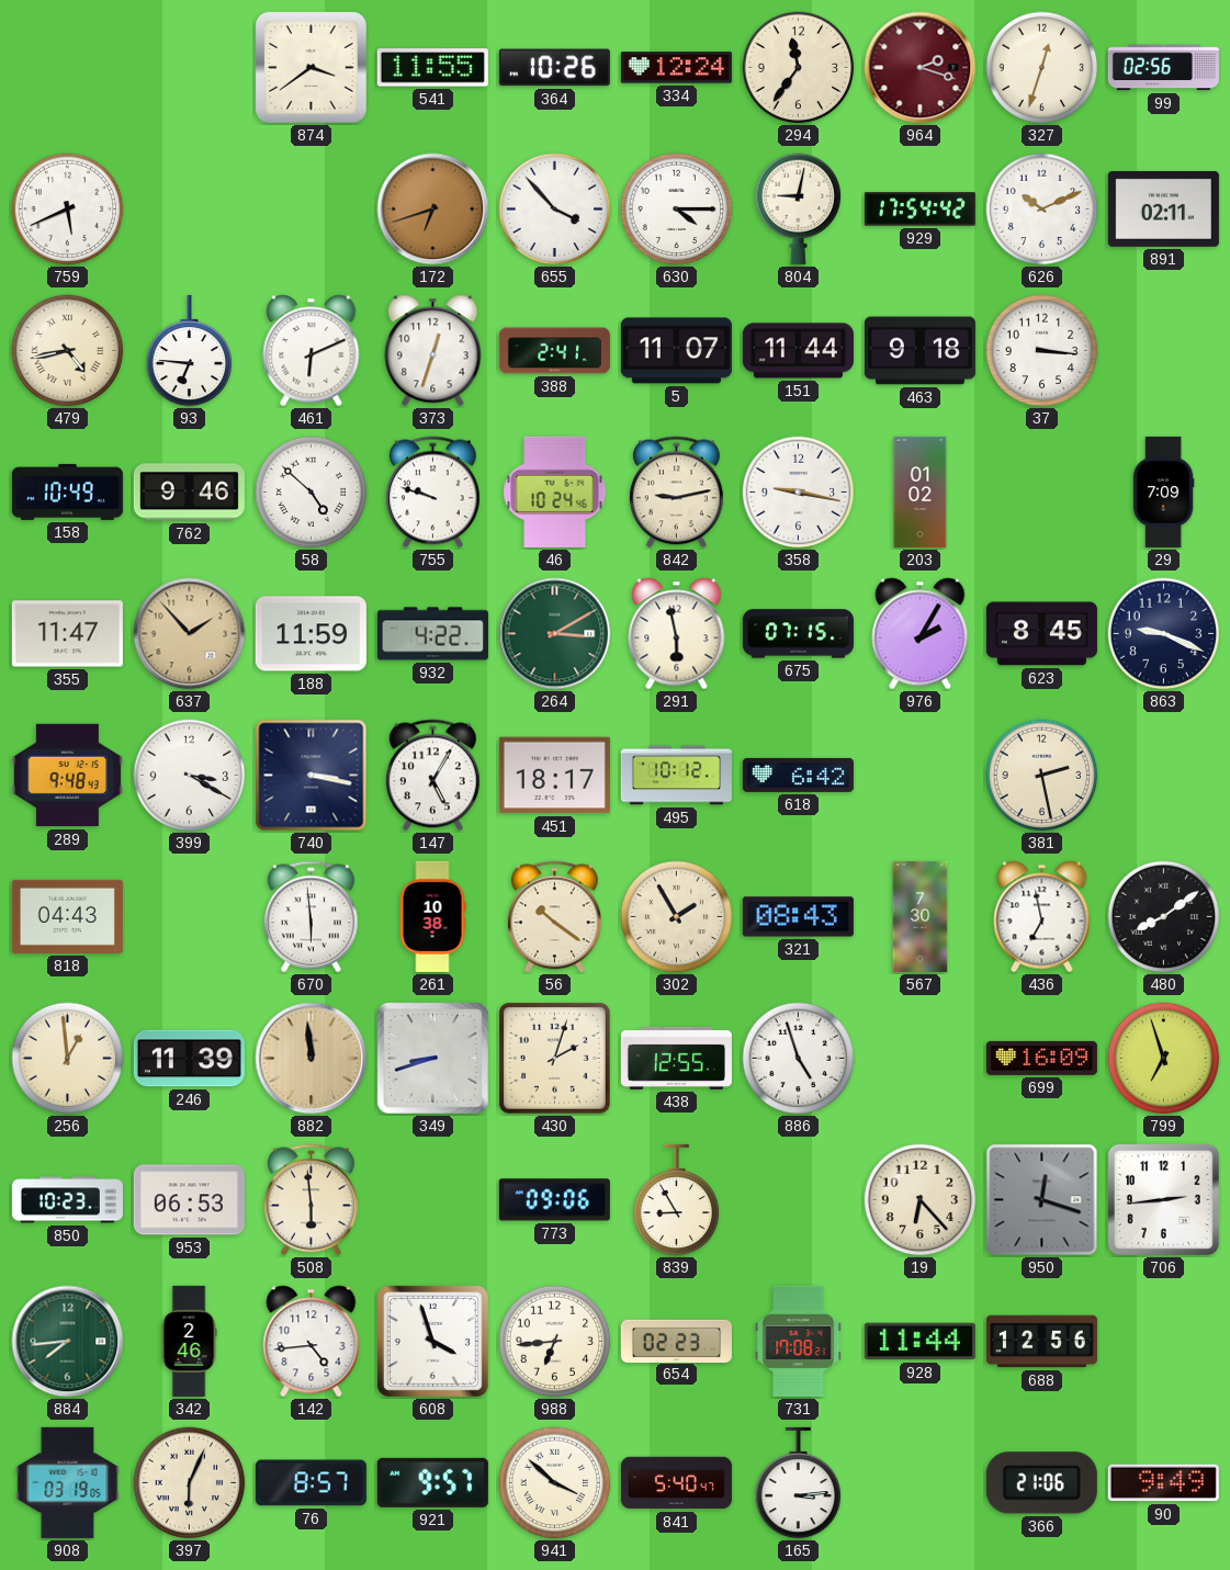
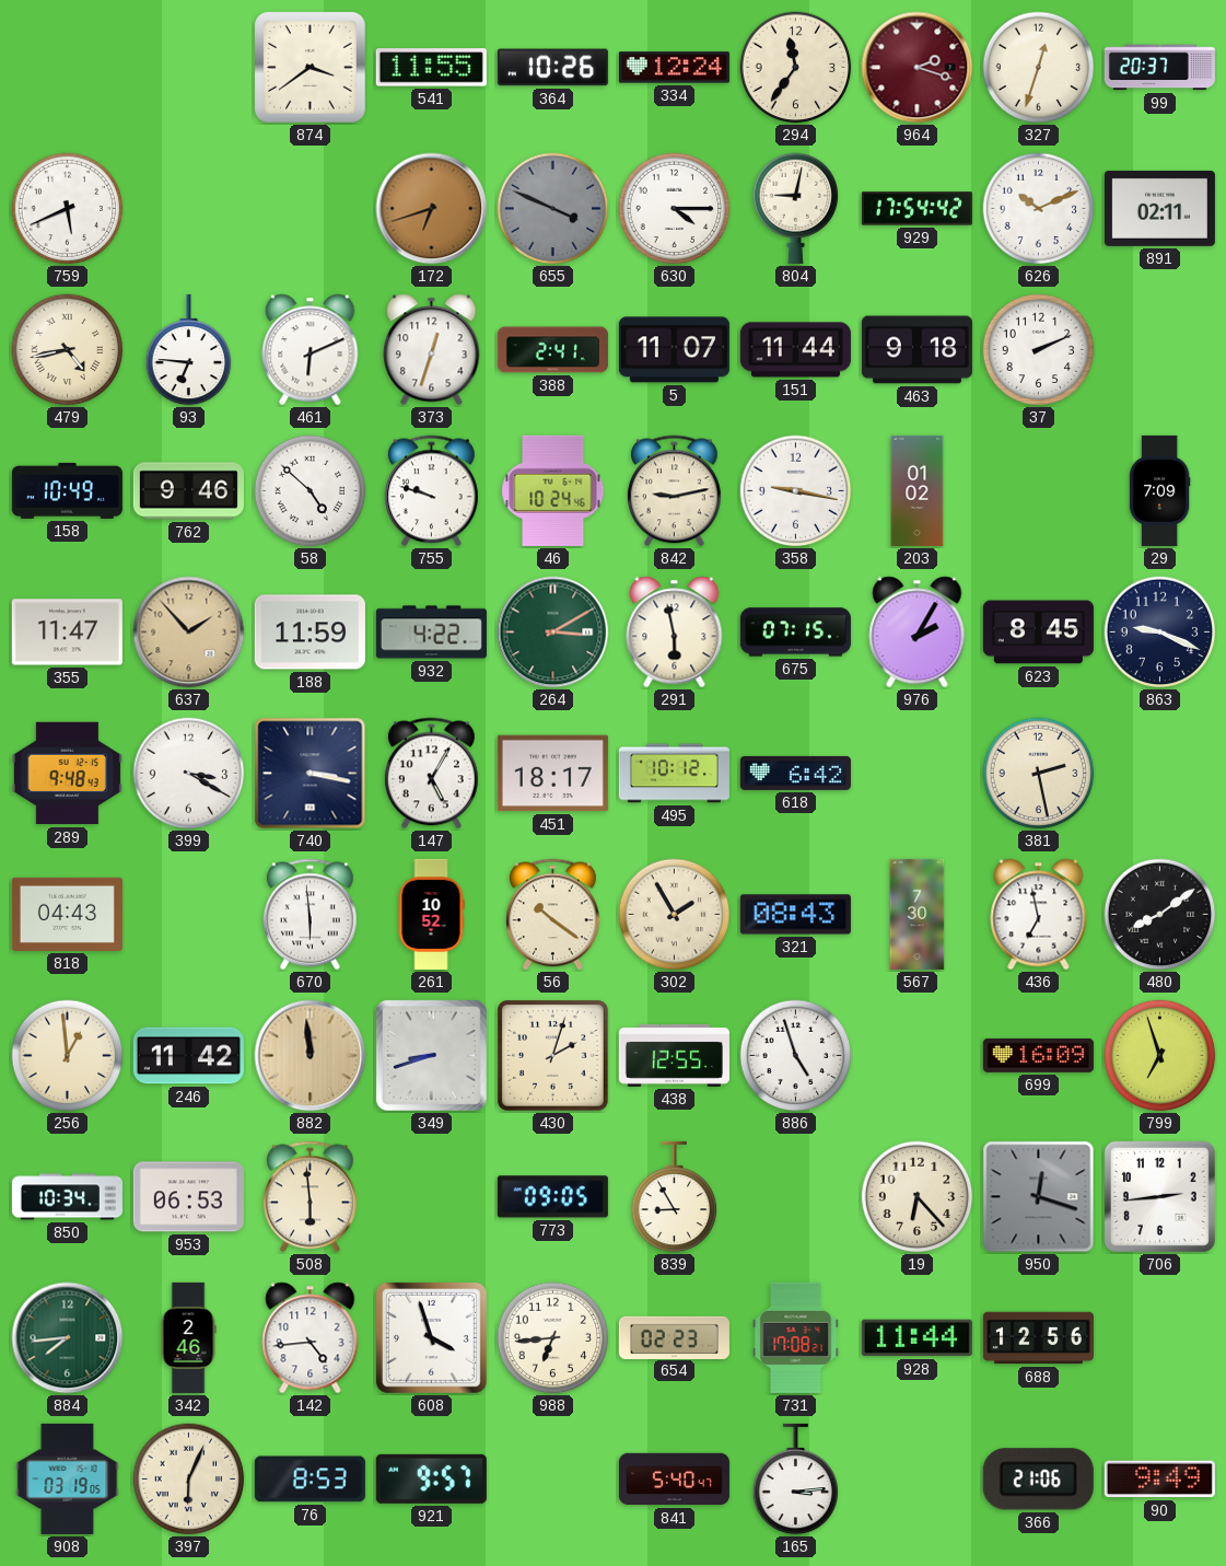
99: 02:56 -> 20:37 (1159, 68)
655: 3:53 -> 3:49 (553, 209)
655 dial: white -> grey (553, 209)
37: 3:16 -> 2:11 (1039, 350)
261: 10:38 -> 10:52 (431, 914)
246: 11:39 -> 11:42 (188, 1056)
850: 10:23 -> 10:34 (67, 1197)
773: 09:06 -> 09:05 (552, 1197)
76: 8:57 -> 8:53 (310, 1480)
941: 3:52 -> none (555, 1483)
